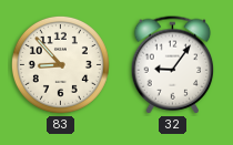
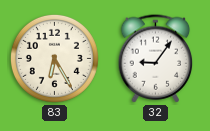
83: 8:53 -> 6:25 (54, 58)
